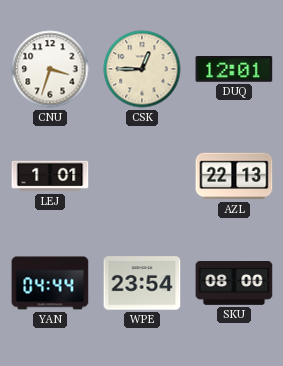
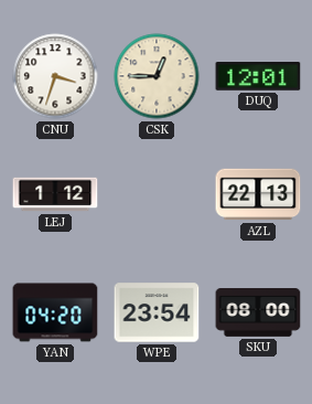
LEJ: 1:01 -> 1:12 (55, 194)
YAN: 04:44 -> 04:20 (55, 312)
